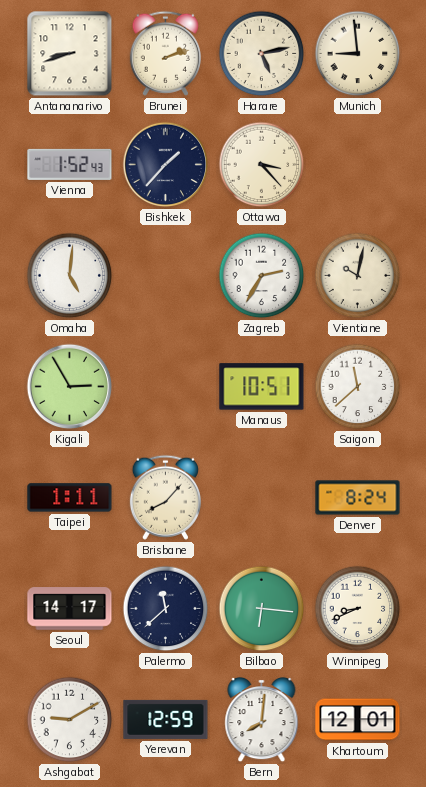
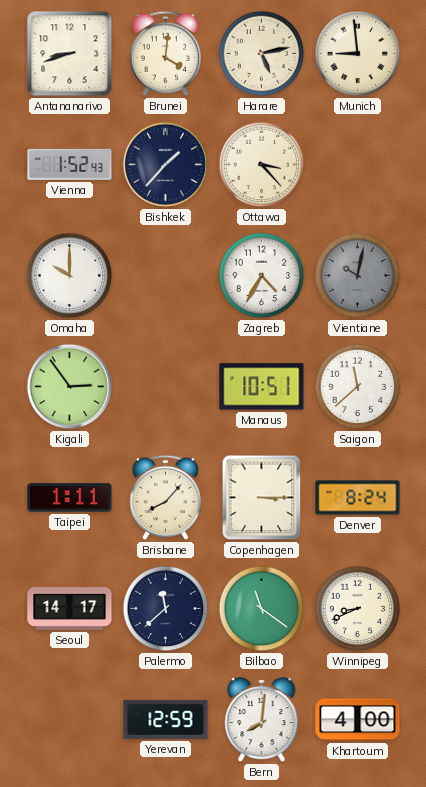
Brunei: 2:12 -> 4:01 (165, 53)
Omaha: 5:01 -> 10:00 (70, 276)
Zagreb: 2:35 -> 4:35 (262, 276)
Vientiane dial: cream -> grey (358, 276)
Kigali: 2:55 -> 2:54 (70, 387)
Copenhagen: none -> 3:15 (262, 498)
Bilbao: 6:16 -> 11:21 (262, 609)
Ashgabat: 9:10 -> none (70, 720)
Khartoum: 12:01 -> 4:00 (358, 720)
